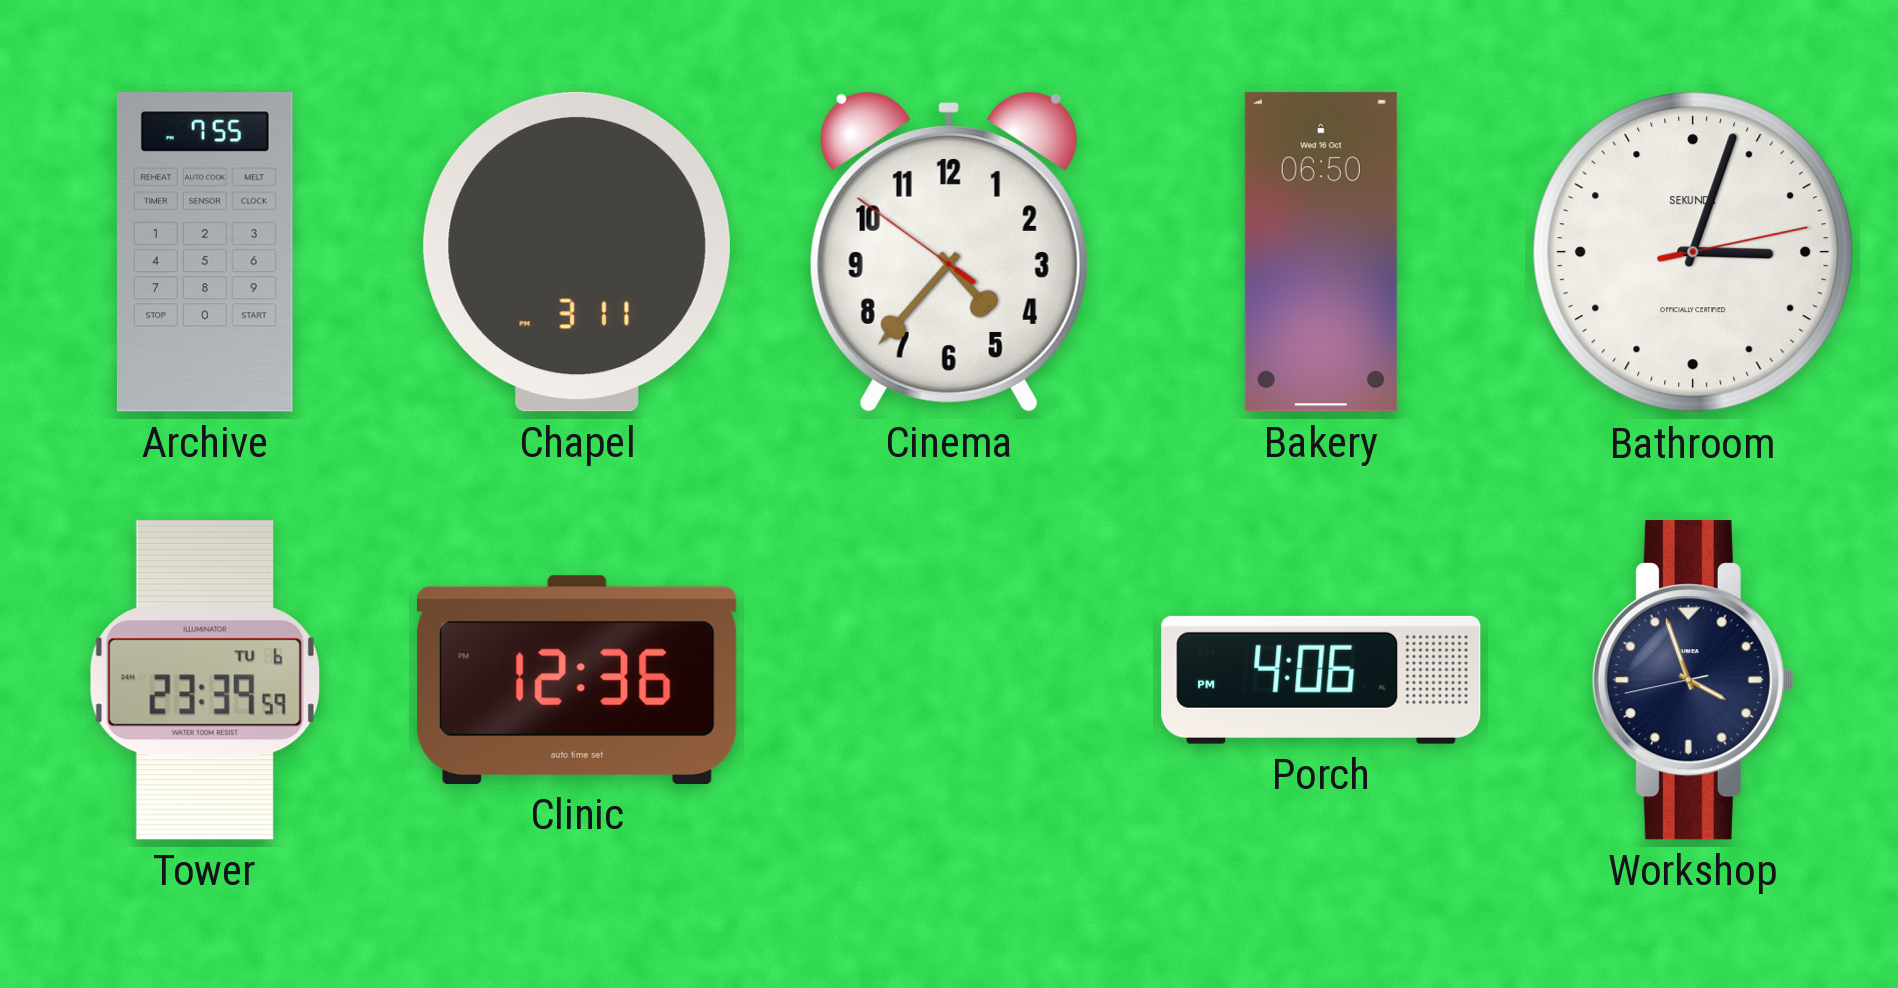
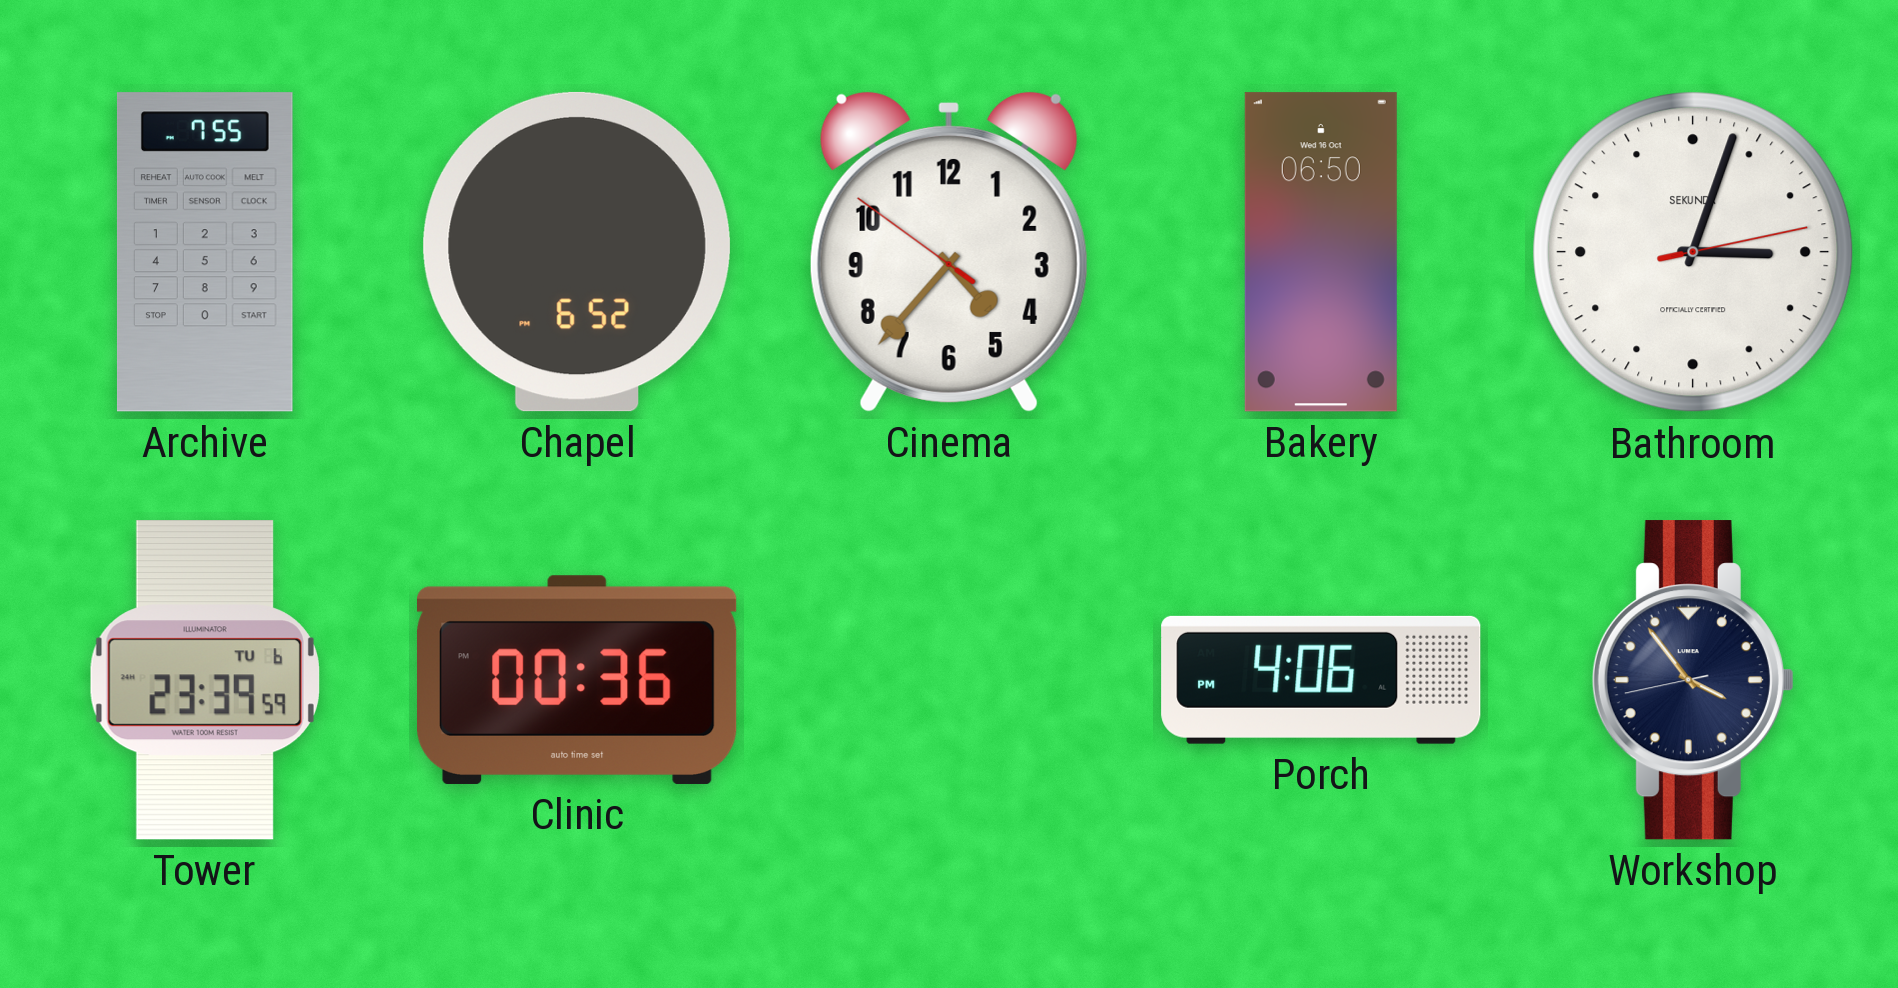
Chapel: 3:11 -> 6:52 (577, 252)
Clinic: 12:36 -> 00:36 (578, 680)
Workshop: 3:56 -> 3:53 (1693, 680)
